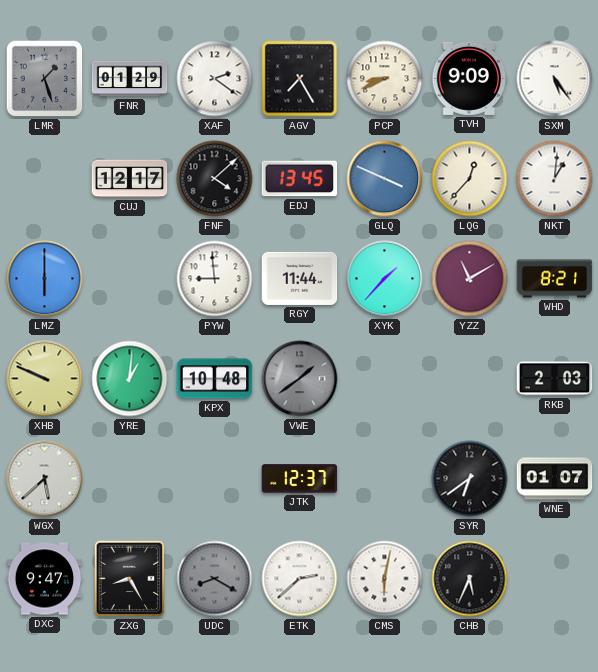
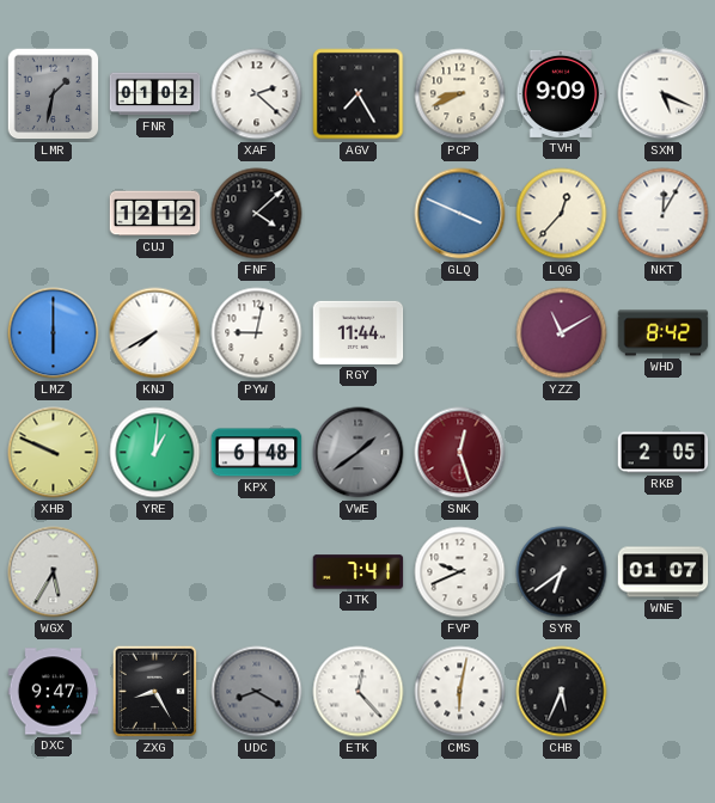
LMR: 1:27 -> 1:32 (54, 94)
FNR: 01:29 -> 01:02 (155, 94)
XAF: 2:21 -> 2:22 (257, 94)
SXM: 5:24 -> 5:19 (664, 94)
CUJ: 12:17 -> 12:12 (155, 214)
EDJ: 13:45 -> none (300, 179)
NKT: 1:01 -> 12:05 (664, 214)
KNJ: none -> 7:40 (155, 333)
PYW: 8:59 -> 9:02 (257, 333)
XYK: 1:37 -> none (385, 279)
WHD: 8:21 -> 8:42 (664, 333)
KPX: 10:48 -> 6:48 (257, 453)
SNK: none -> 12:27 (460, 453)
RKB: 2:03 -> 2:05 (664, 453)
WGX: 5:38 -> 5:35 (54, 572)
JTK: 12:37 -> 7:41 (359, 572)
FVP: none -> 9:41 (460, 572)
ETK: 2:38 -> 12:23 (359, 692)
